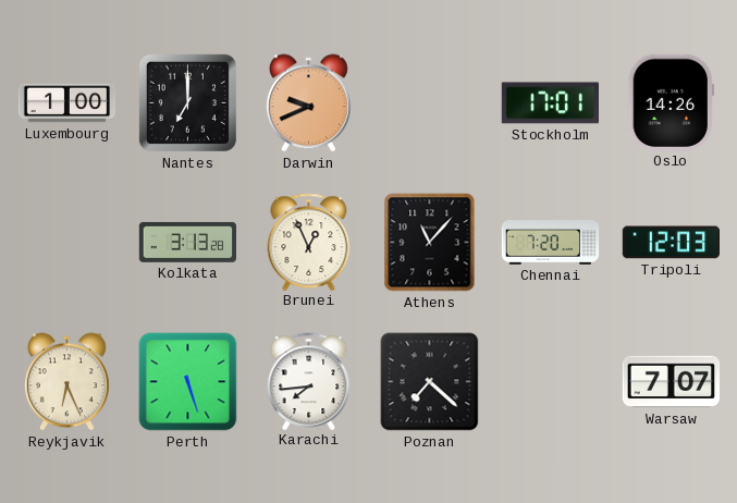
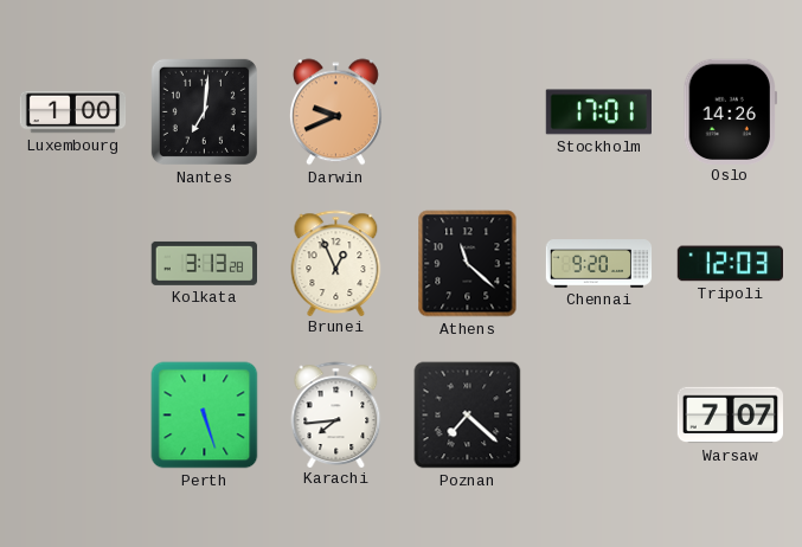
Nantes: 7:00 -> 7:01 (204, 111)
Athens: 11:07 -> 11:22 (468, 264)
Chennai: 7:20 -> 9:20 (599, 264)
Reykjavik: 6:26 -> none (66, 382)
